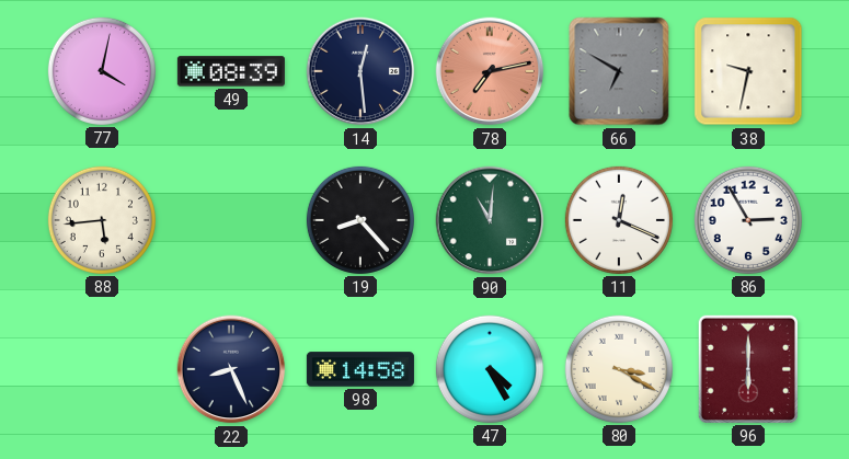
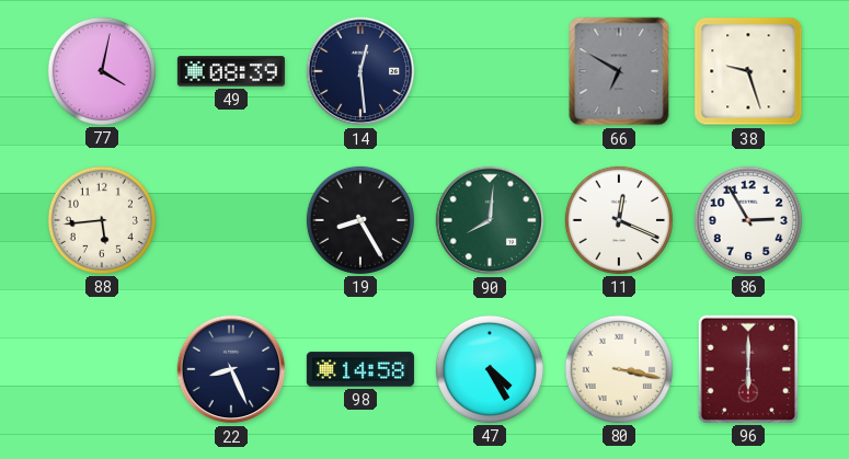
78: 7:13 -> none (490, 71)
38: 9:32 -> 9:27 (748, 71)
19: 8:23 -> 8:25 (360, 220)
90: 11:01 -> 8:01 (490, 220)
80: 3:20 -> 3:17 (619, 369)
